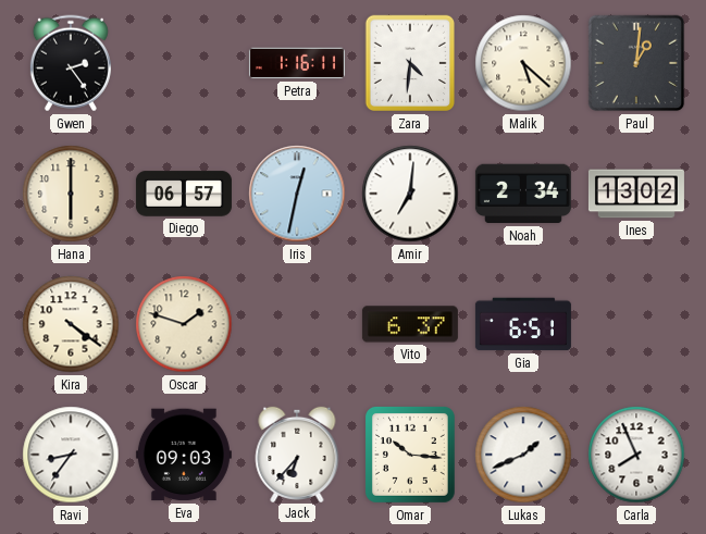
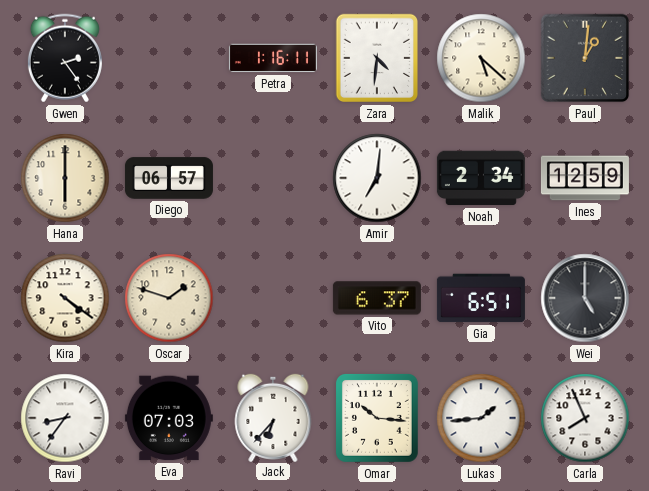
Iris: 12:32 -> none (297, 194)
Ines: 13:02 -> 12:59 (585, 178)
Wei: none -> 5:00 (585, 298)
Eva: 09:03 -> 07:03 (169, 418)
Lukas: 1:41 -> 1:44 (481, 418)
